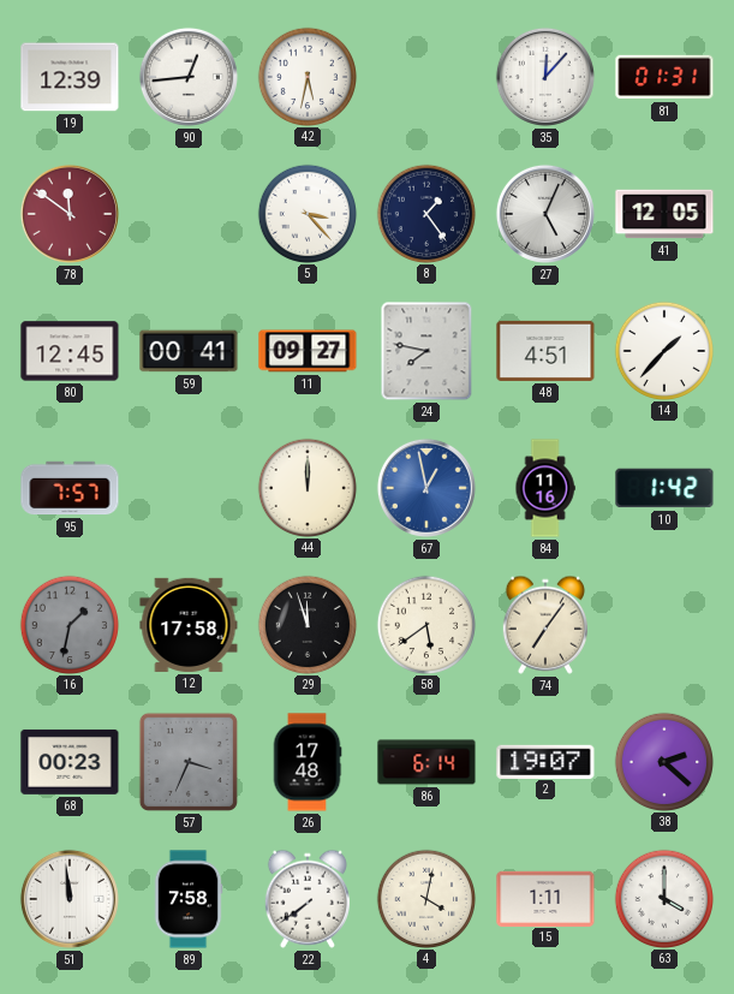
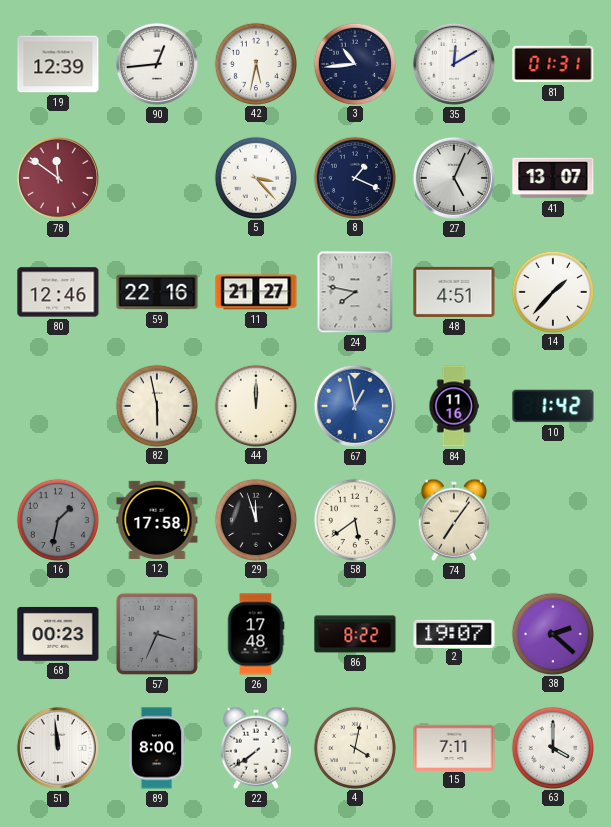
3: none -> 10:44 (354, 63)
35: 12:07 -> 12:10 (454, 64)
8: 1:24 -> 1:19 (354, 177)
41: 12:05 -> 13:07 (553, 178)
80: 12:45 -> 12:46 (58, 292)
59: 00:41 -> 22:16 (157, 292)
11: 09:27 -> 21:27 (256, 292)
95: 7:57 -> none (70, 488)
82: none -> 5:58 (156, 405)
86: 6:14 -> 8:22 (355, 634)
89: 7:58 -> 8:00 (157, 748)
15: 1:11 -> 7:11 (454, 747)
